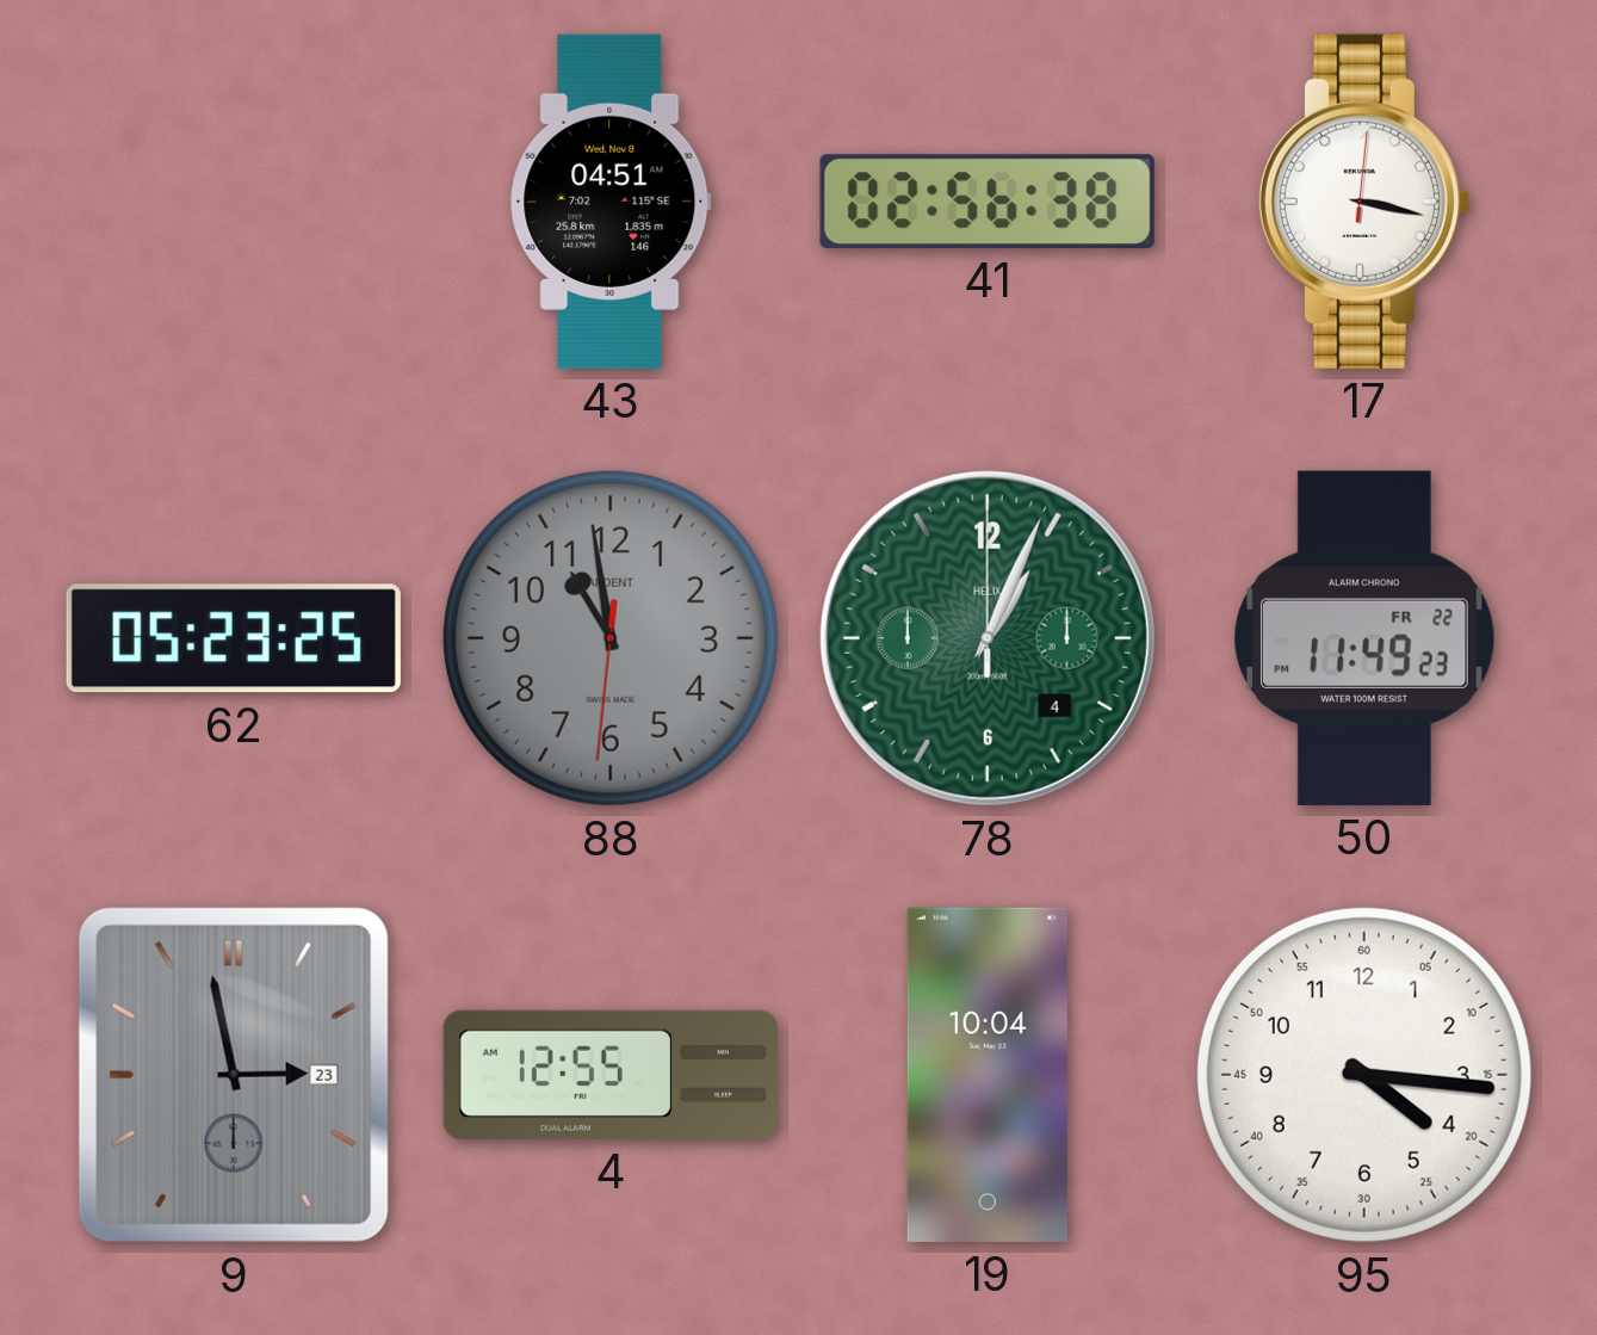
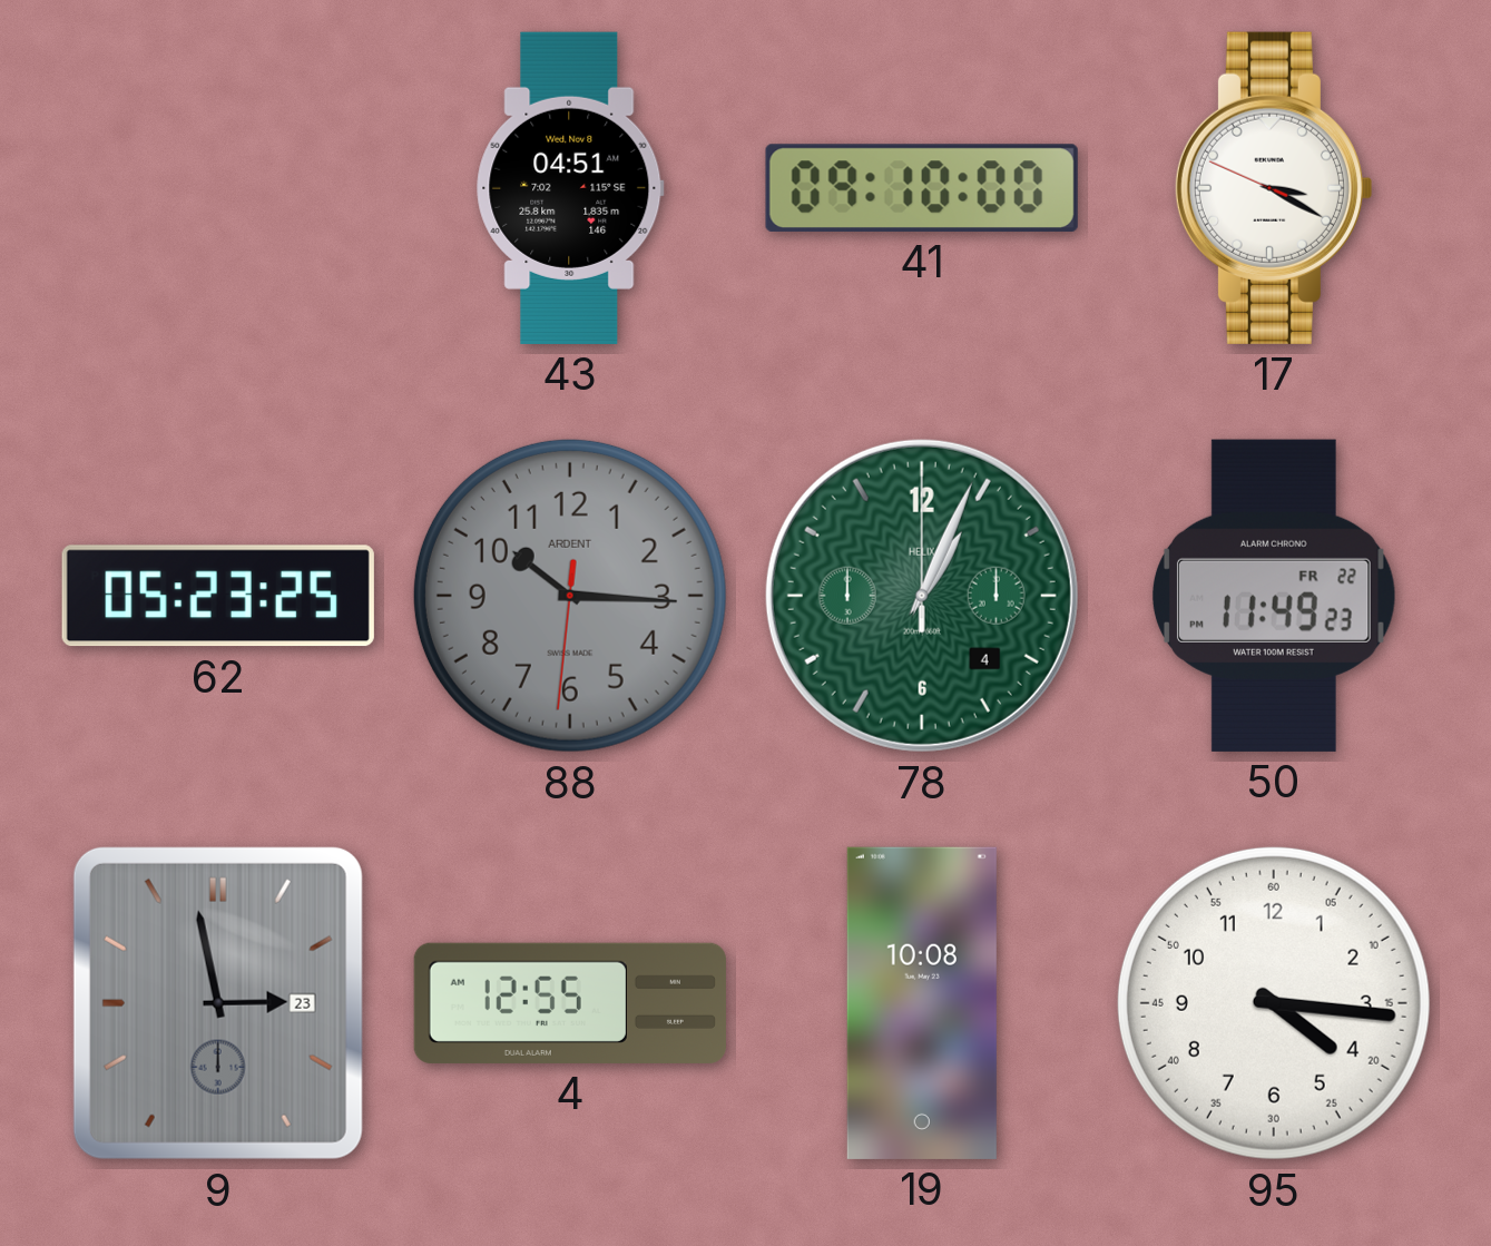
41: 02:56 -> 09:10 (922, 188)
17: 3:17 -> 3:19 (1273, 188)
88: 10:58 -> 10:15 (570, 596)
19: 10:04 -> 10:08 (922, 1003)
